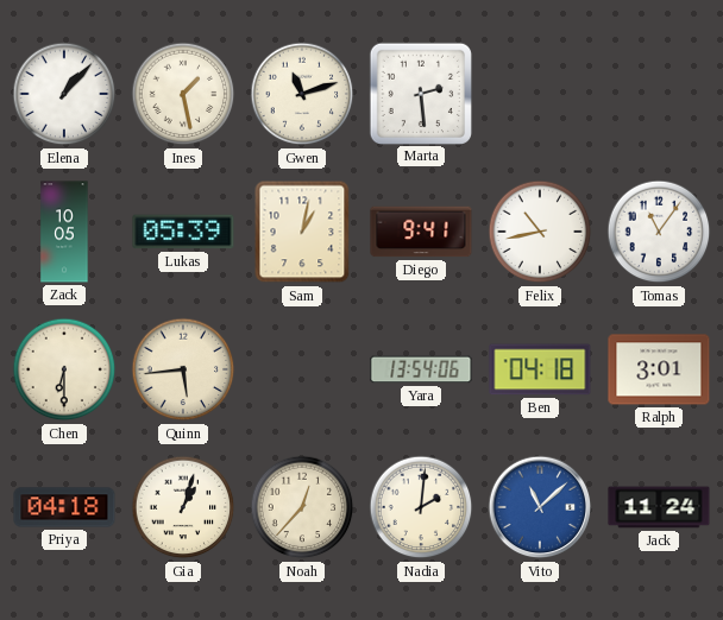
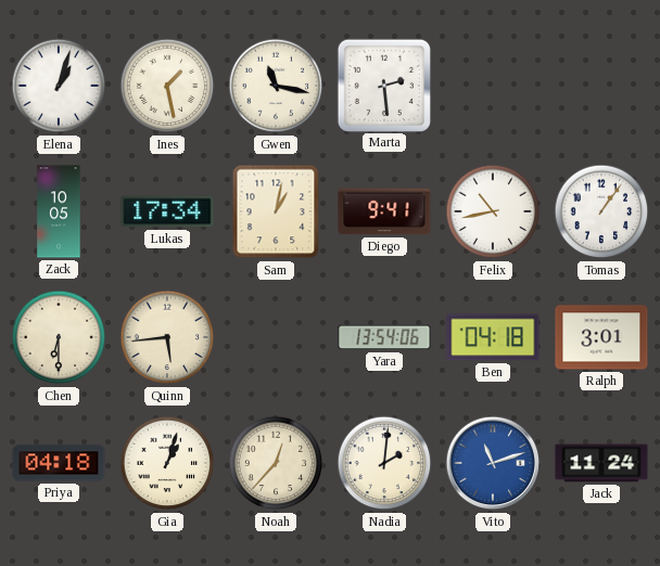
Elena: 1:07 -> 1:03 (59, 86)
Gwen: 11:12 -> 11:17 (276, 86)
Lukas: 05:39 -> 17:34 (167, 211)
Tomas: 11:06 -> 1:06 (601, 211)
Vito: 11:08 -> 11:12 (493, 463)
